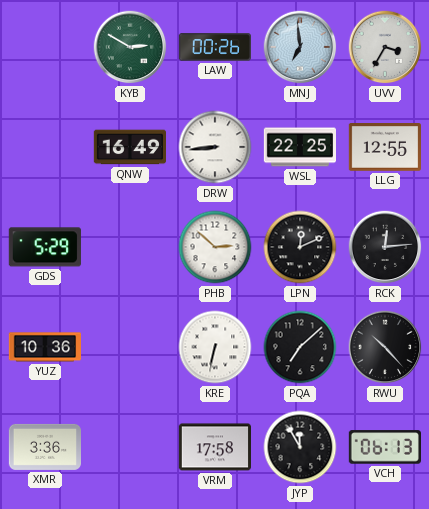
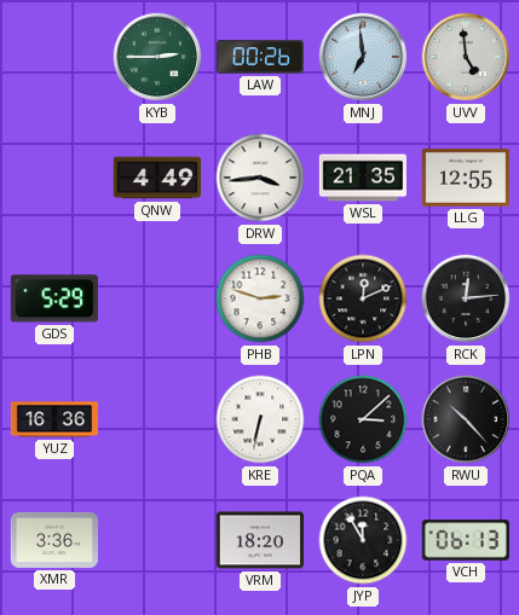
KYB: 2:50 -> 2:45 (157, 57)
UVV: 3:35 -> 4:59 (466, 57)
QNW: 16:49 -> 4:49 (156, 178)
DRW: 8:44 -> 3:44 (260, 178)
WSL: 22:25 -> 21:35 (363, 178)
PHB: 2:52 -> 2:48 (260, 298)
YUZ: 10:36 -> 16:36 (53, 419)
PQA: 7:08 -> 3:08 (363, 419)
VRM: 17:58 -> 18:20 (259, 540)
